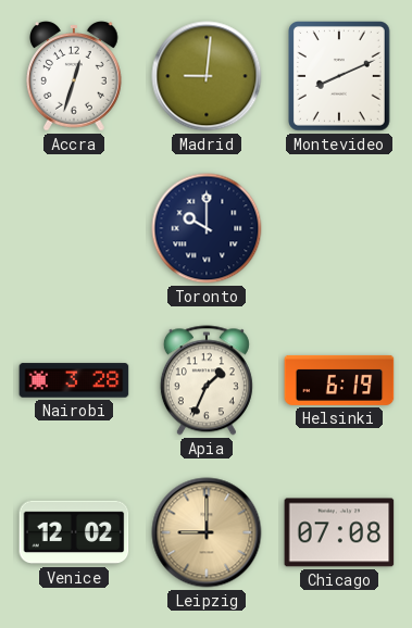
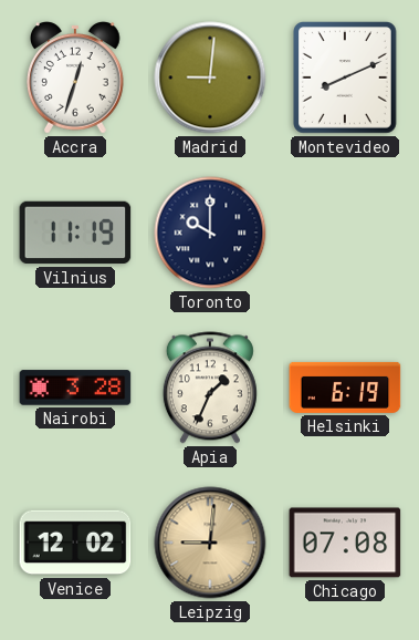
Vilnius: none -> 11:19 (75, 233)
Leipzig: 9:00 -> 9:01 (210, 543)
